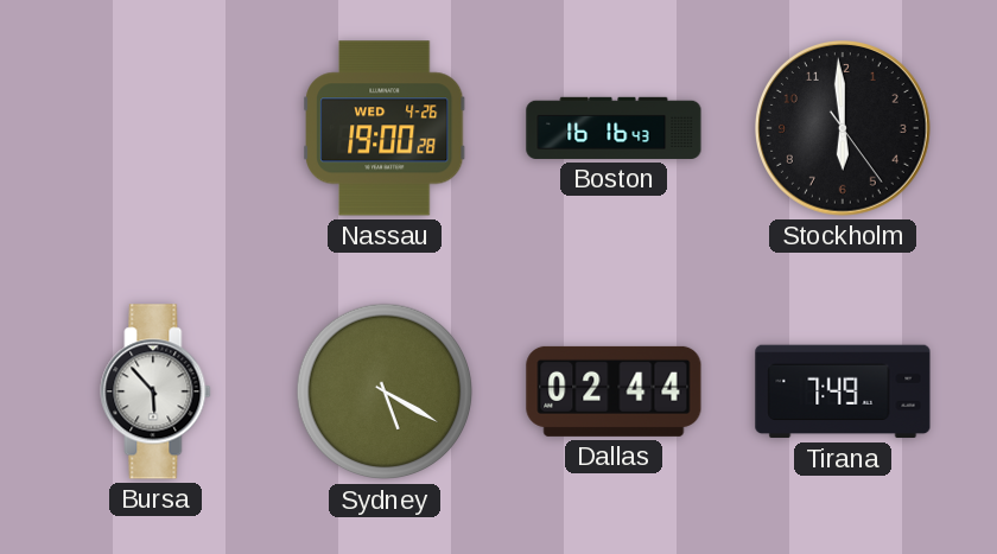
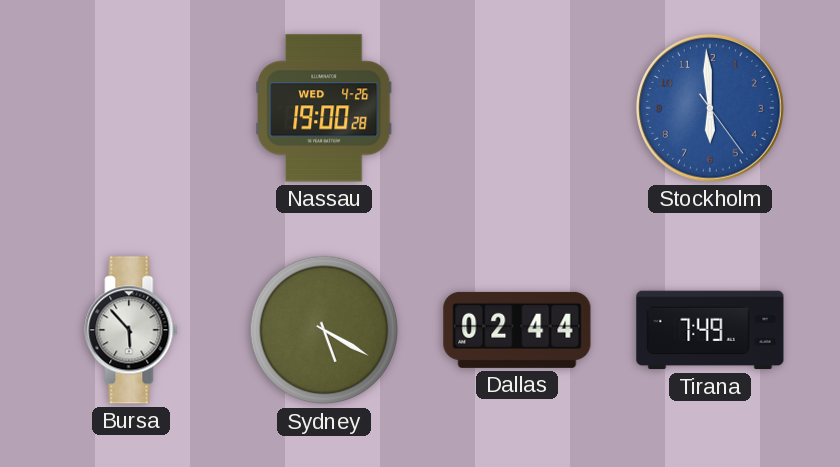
Boston: 16:16 -> none (614, 128)
Stockholm dial: black -> blue (711, 109)
